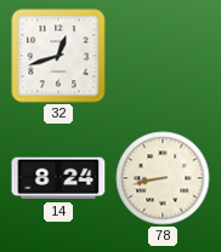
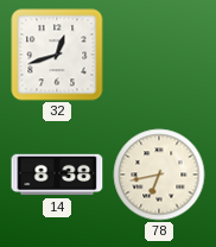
14: 8:24 -> 8:38 (57, 175)
78: 8:43 -> 6:43 (159, 175)
